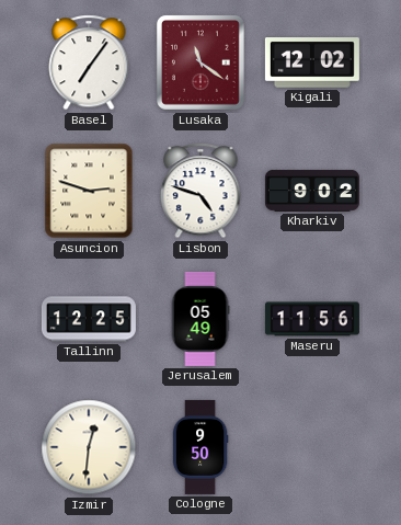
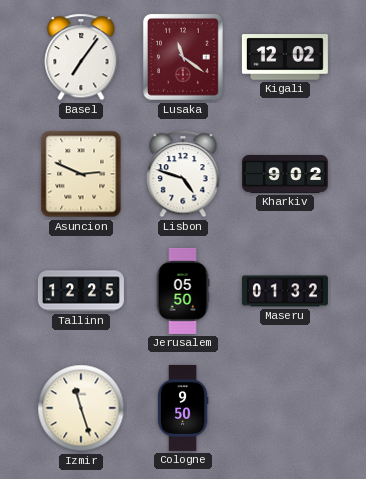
Asuncion: 2:48 -> 2:49 (81, 174)
Jerusalem: 05:49 -> 05:50 (183, 291)
Maseru: 11:56 -> 01:32 (285, 291)
Izmir: 12:31 -> 11:27 (81, 408)
